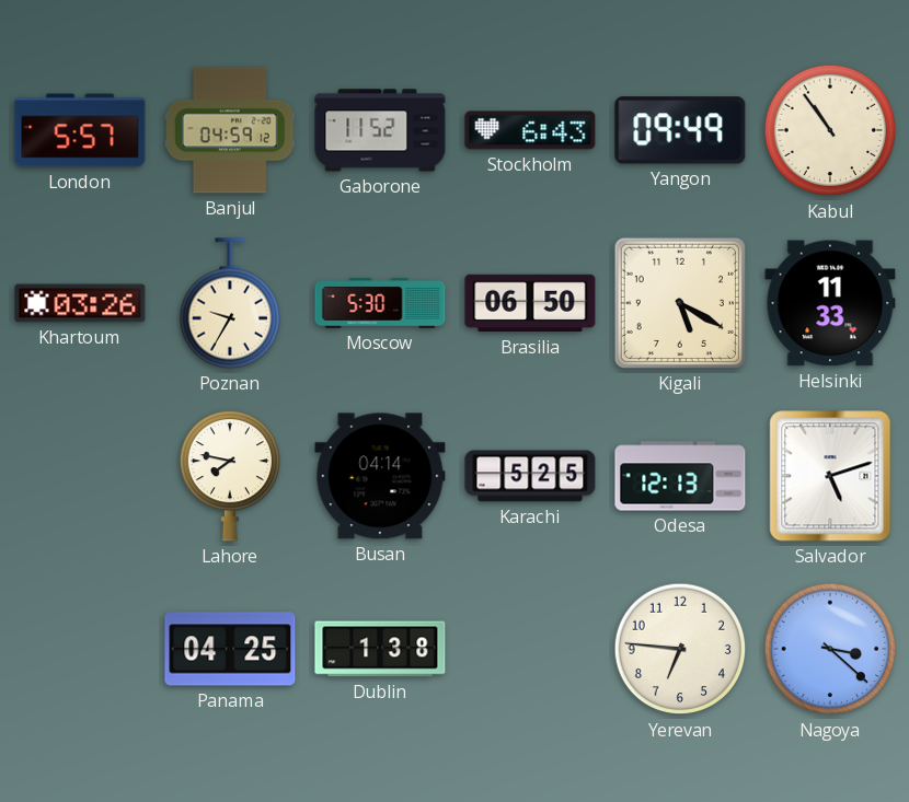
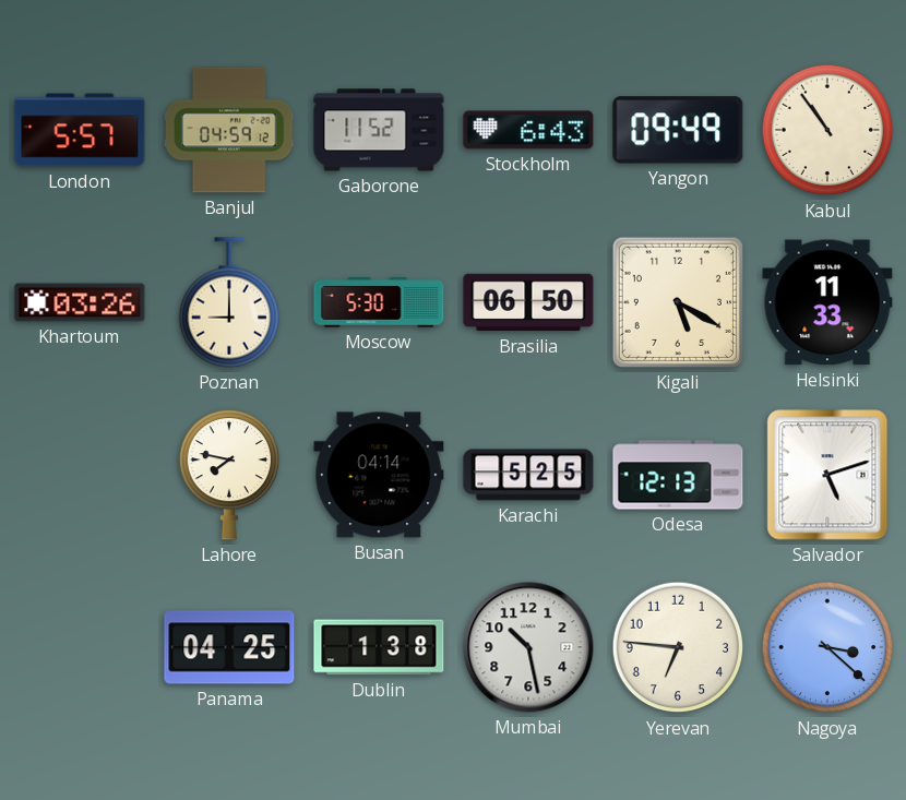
Poznan: 9:35 -> 9:00 (228, 302)
Mumbai: none -> 10:28 (528, 647)
